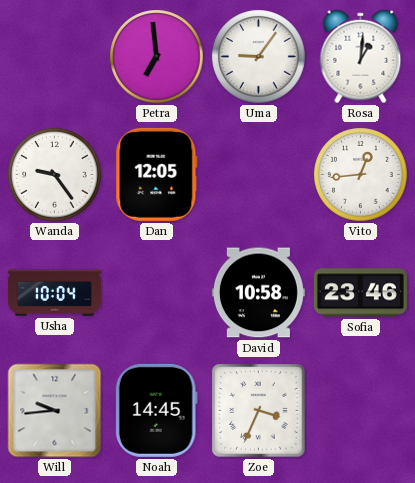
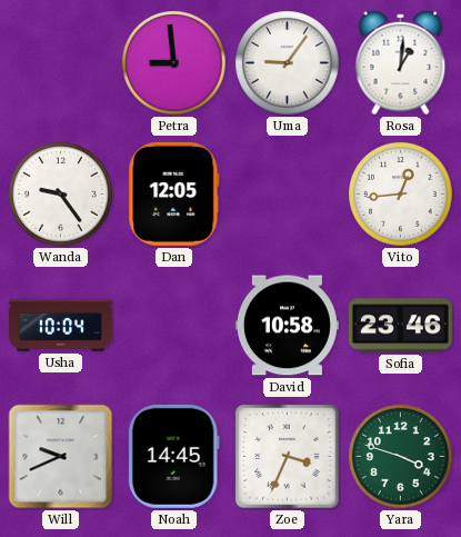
Petra: 6:59 -> 8:59 (174, 63)
Will: 9:44 -> 9:41 (61, 457)
Yara: none -> 3:48 (401, 457)
